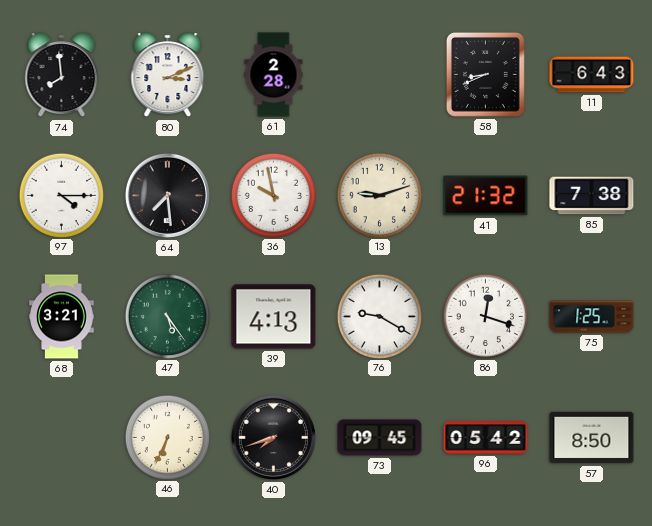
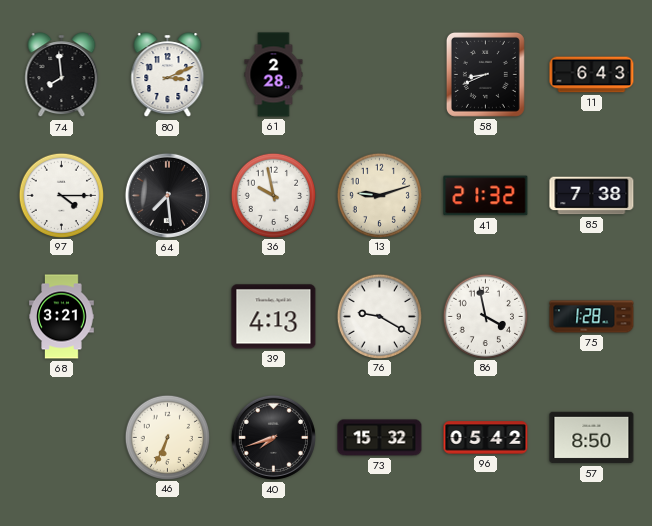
47: 5:24 -> none (167, 316)
86: 12:18 -> 3:58 (485, 316)
75: 1:25 -> 1:28 (592, 317)
73: 09:45 -> 15:32 (380, 438)
